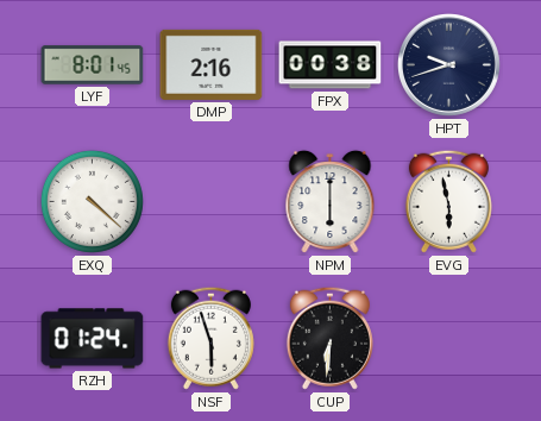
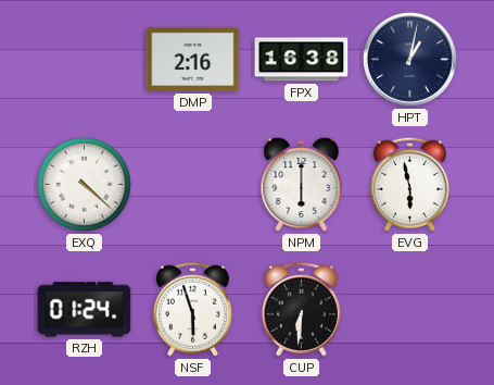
LYF: 8:01 -> none (93, 65)
FPX: 00:38 -> 16:38 (302, 60)
HPT: 9:42 -> 1:02 (409, 59)
